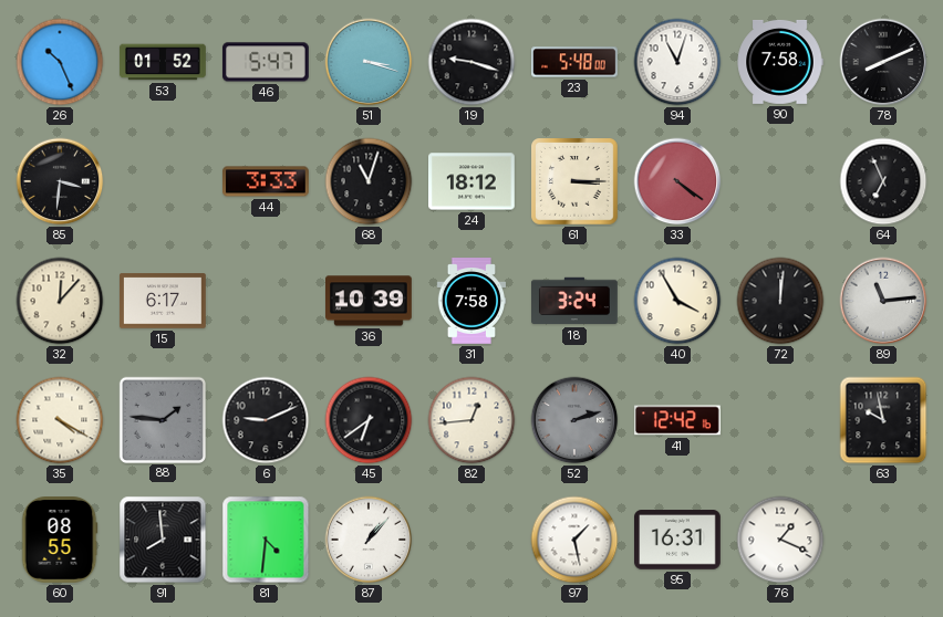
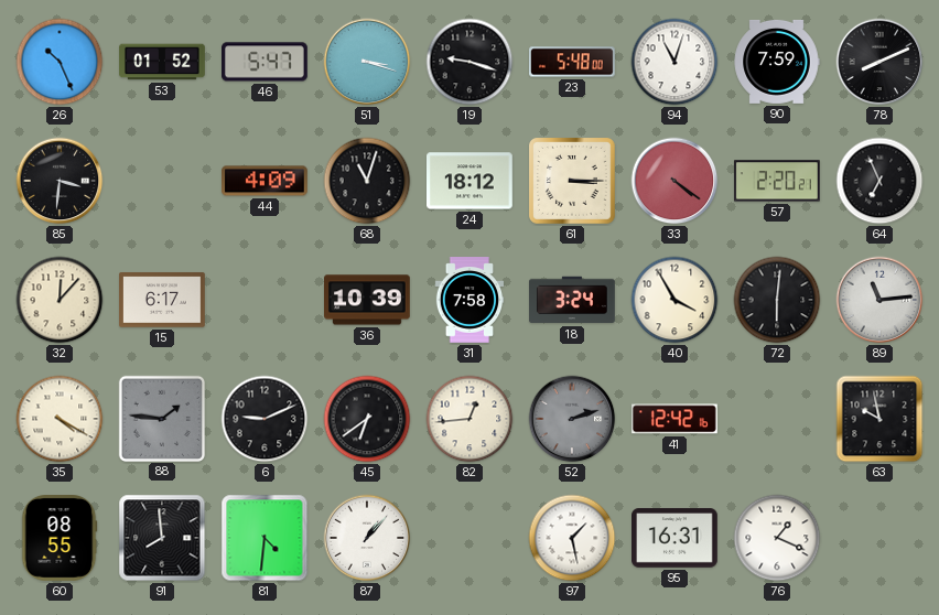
90: 7:58 -> 7:59 (777, 62)
44: 3:33 -> 4:09 (266, 181)
57: none -> 2:20 (778, 181)
72: 12:01 -> 6:01 (777, 300)
